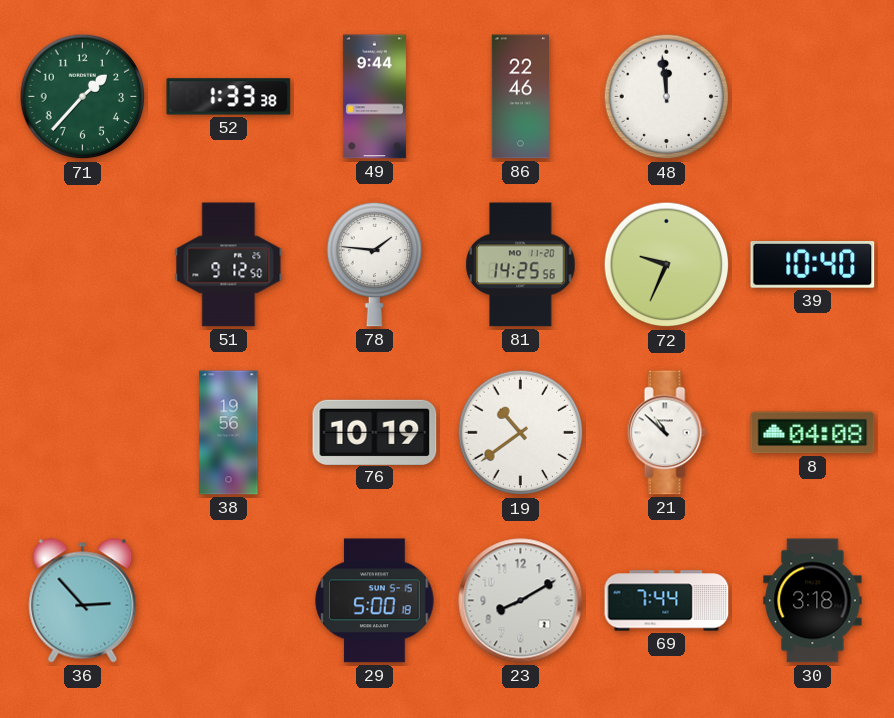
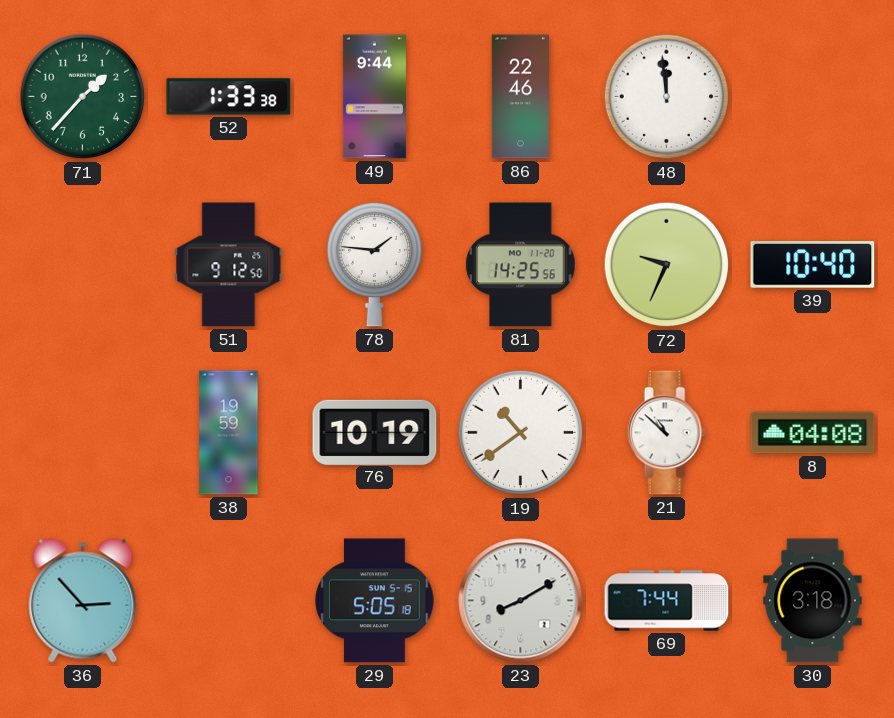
38: 19:56 -> 19:59 (229, 433)
29: 5:00 -> 5:05 (375, 601)
